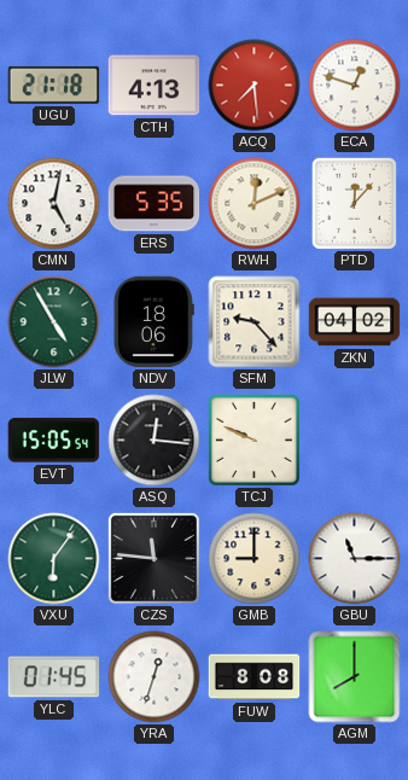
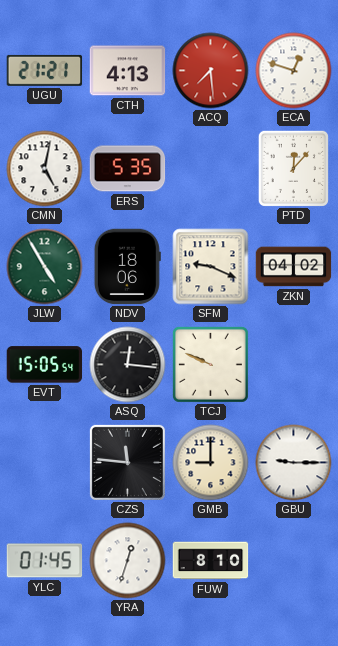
UGU: 21:18 -> 21:21 (45, 70)
RWH: 12:11 -> none (255, 204)
SFM: 9:23 -> 9:19 (211, 267)
VXU: 6:06 -> none (54, 559)
GBU: 11:15 -> 9:15 (294, 463)
FUW: 8:08 -> 8:10 (211, 561)
AGM: 8:00 -> none (355, 677)
